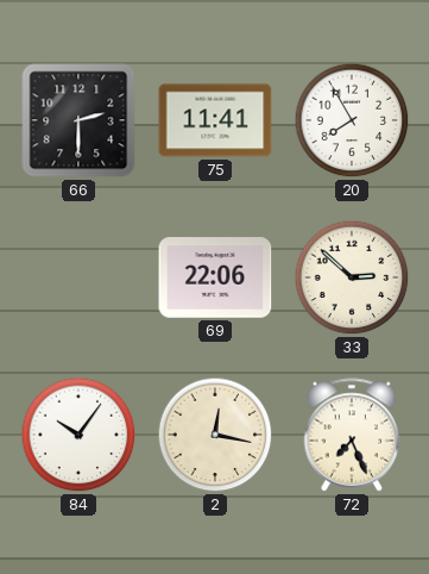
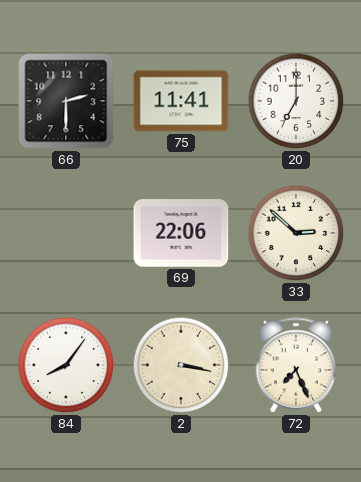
20: 7:55 -> 7:00 (296, 101)
84: 10:06 -> 8:06 (66, 365)
2: 12:17 -> 3:17 (181, 365)
